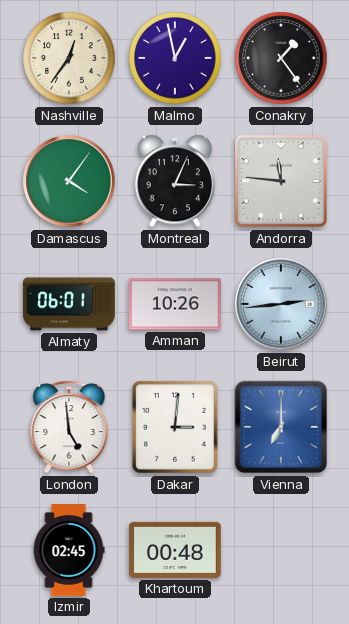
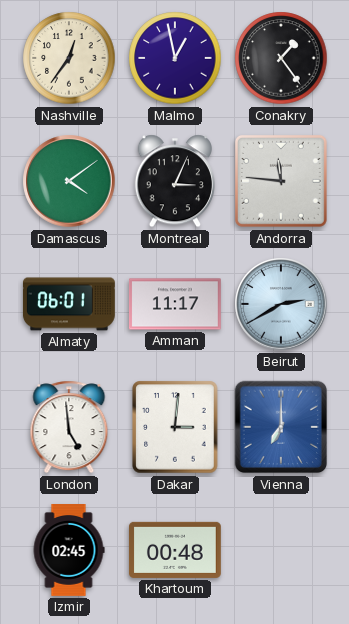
Damascus: 4:06 -> 4:09 (69, 181)
Amman: 10:26 -> 11:17 (175, 304)
Beirut: 2:44 -> 2:40 (281, 304)
